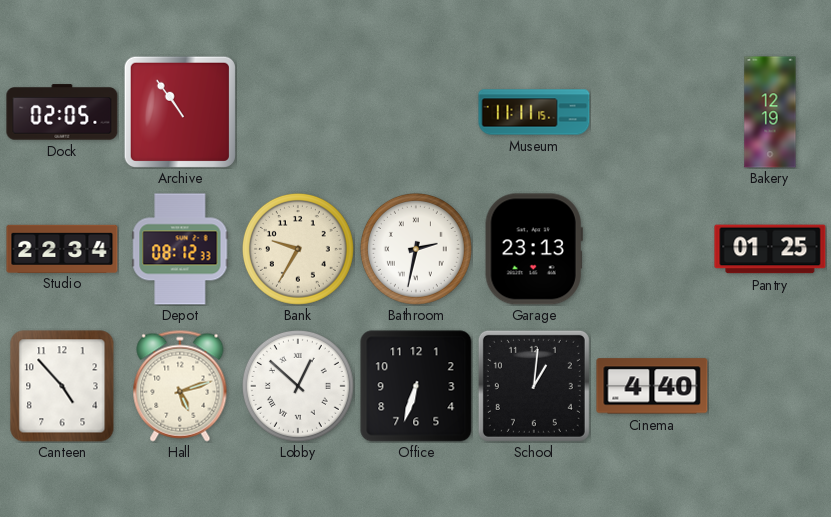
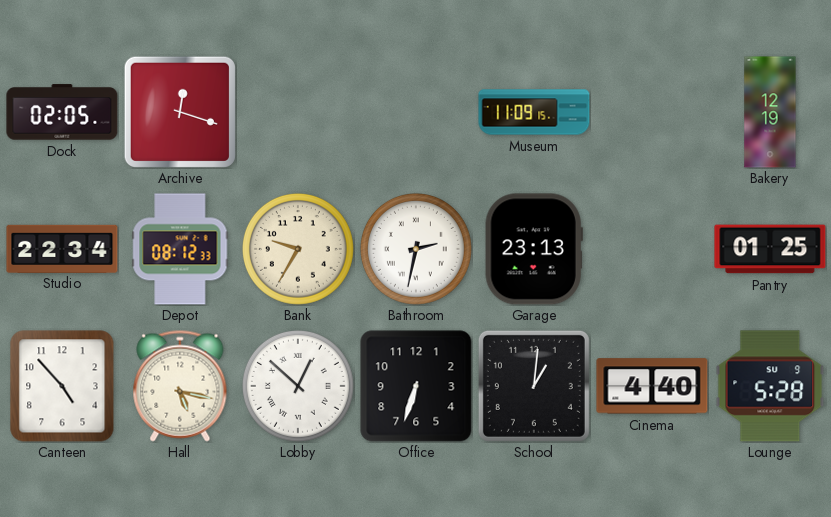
Archive: 10:54 -> 12:18 (180, 112)
Museum: 11:11 -> 11:09 (534, 112)
Hall: 5:12 -> 5:17 (180, 386)
Lounge: none -> 5:28 (770, 386)
